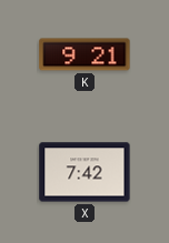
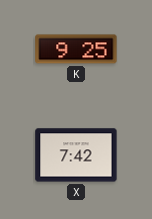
K: 9:21 -> 9:25 (76, 49)
